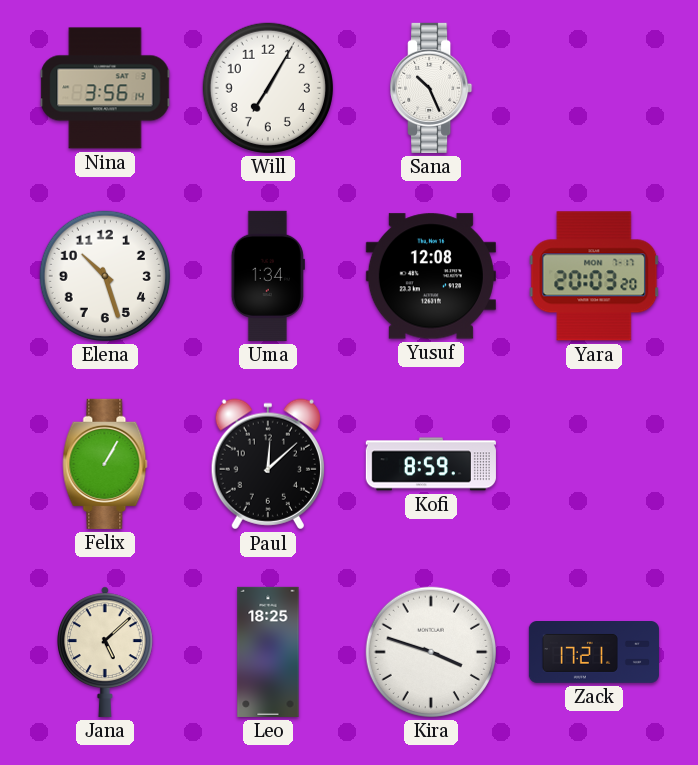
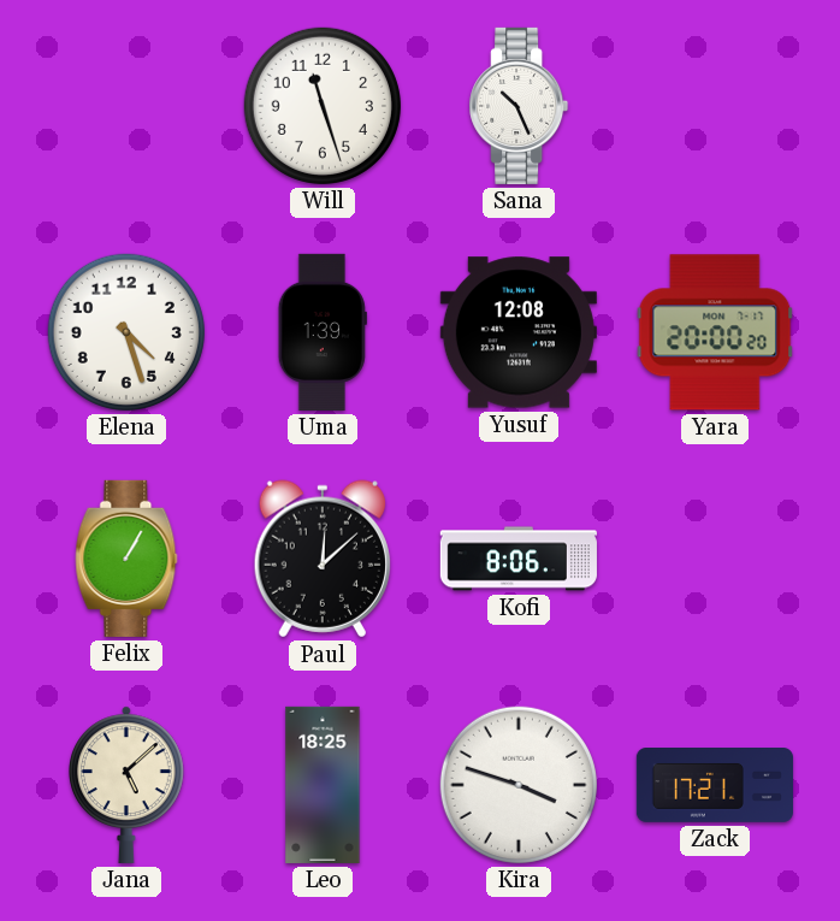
Nina: 3:56 -> none (105, 88)
Will: 7:05 -> 11:27 (323, 106)
Elena: 10:27 -> 4:27 (126, 332)
Uma: 1:34 -> 1:39 (323, 332)
Yara: 20:03 -> 20:00 (715, 332)
Kofi: 8:59 -> 8:06 (519, 559)
